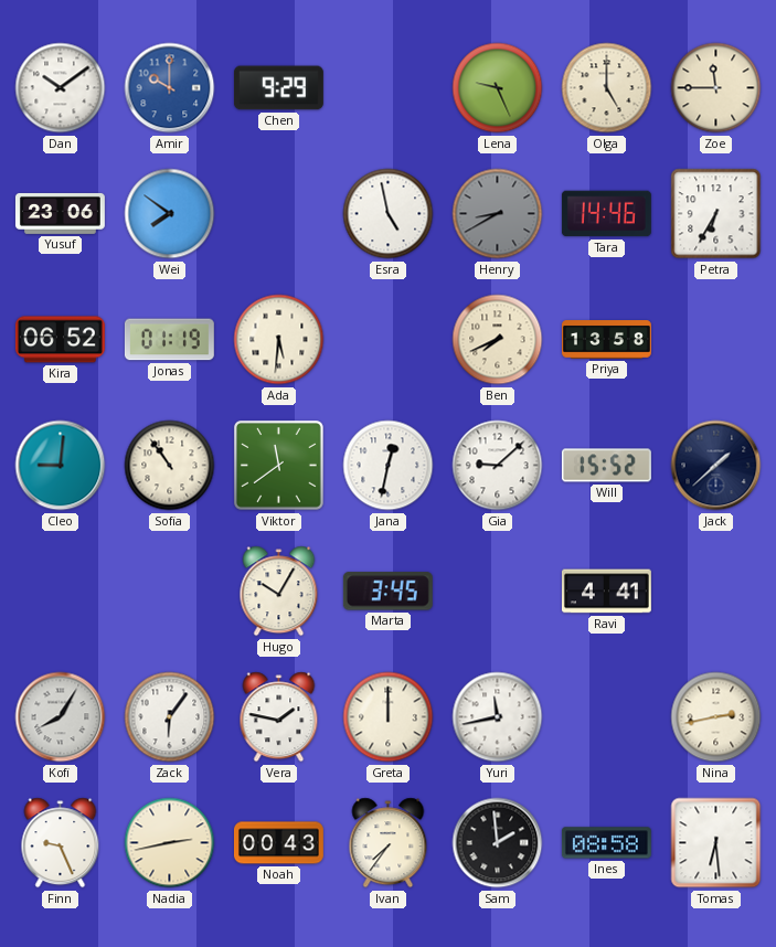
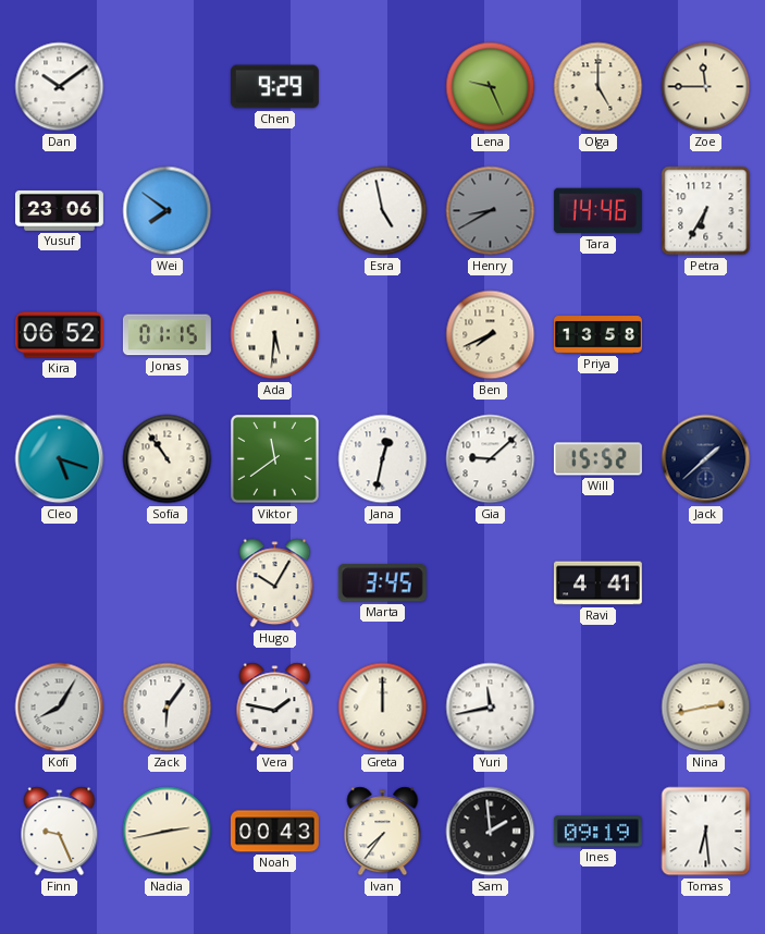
Amir: 10:00 -> none (170, 88)
Jonas: 01:19 -> 01:15 (166, 335)
Cleo: 9:01 -> 5:18 (60, 459)
Ines: 08:58 -> 09:19 (597, 832)
